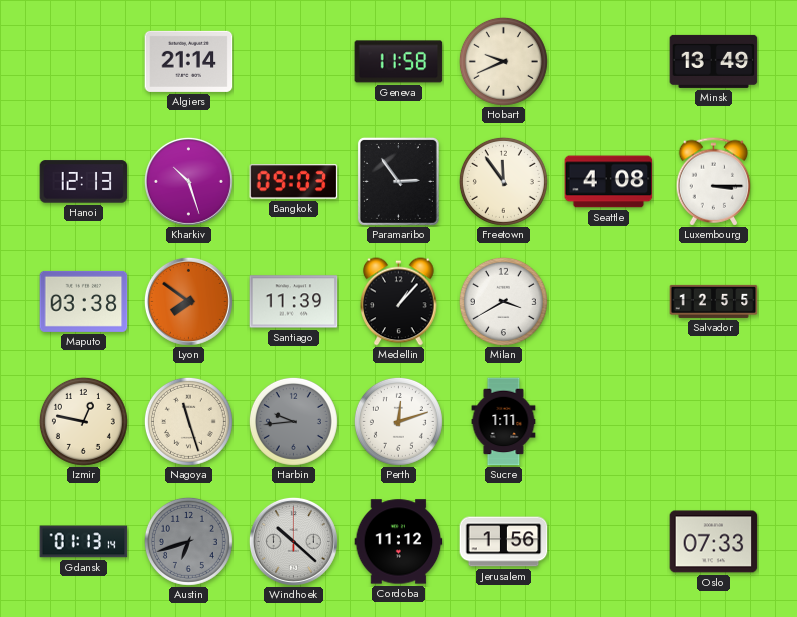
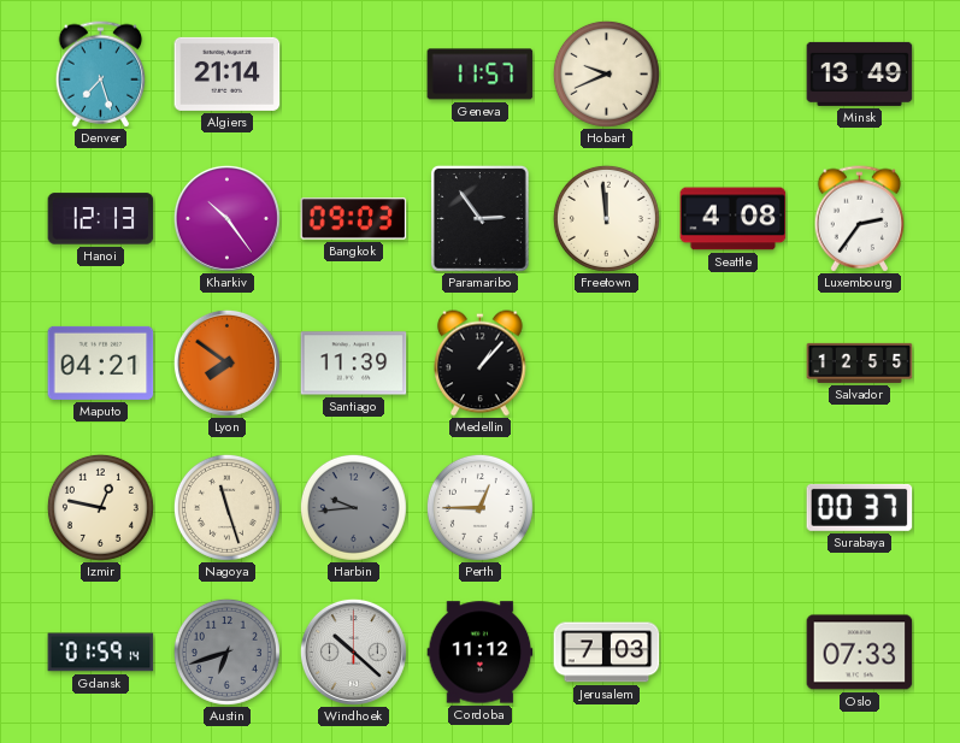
Denver: none -> 7:27 (101, 75)
Geneva: 11:58 -> 11:57 (481, 75)
Kharkiv: 10:27 -> 10:24 (226, 218)
Freetown: 11:54 -> 11:59 (606, 218)
Luxembourg: 3:15 -> 2:36 (860, 219)
Maputo: 03:38 -> 04:21 (101, 362)
Milan: 3:40 -> none (503, 301)
Perth: 12:12 -> 12:45 (479, 507)
Sucre: 1:11 -> none (504, 422)
Surabaya: none -> 00:37 (860, 507)
Gdansk: 01:13 -> 01:59 (101, 653)
Jerusalem: 1:56 -> 7:03 (607, 653)
